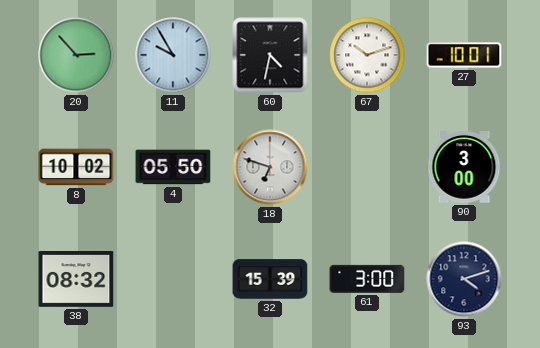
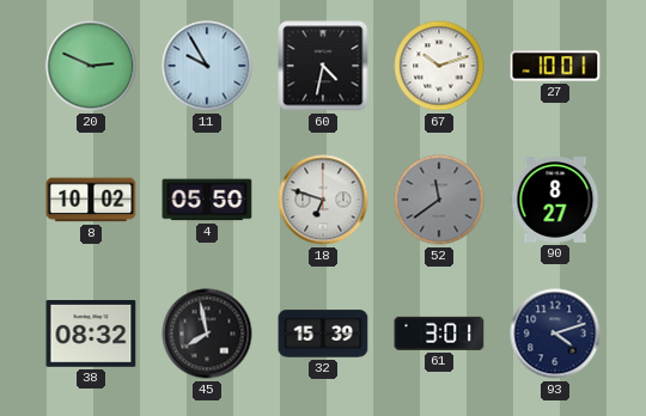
20: 2:53 -> 2:49 (91, 66)
52: none -> 11:39 (439, 200)
90: 3:00 -> 8:27 (555, 201)
45: none -> 7:58 (207, 334)
61: 3:00 -> 3:01 (439, 334)
